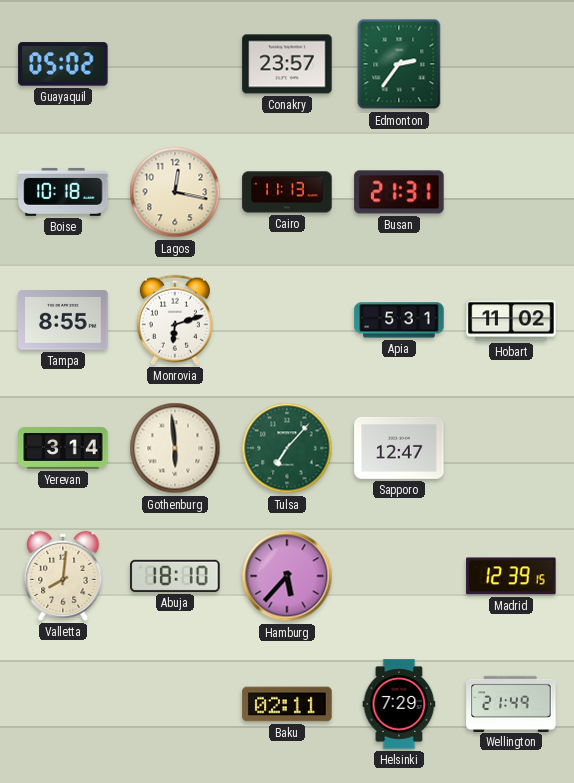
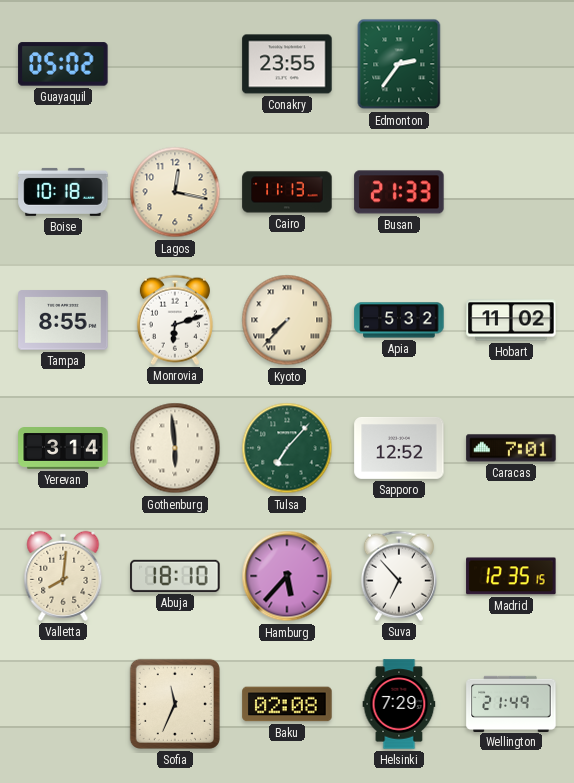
Conakry: 23:57 -> 23:55 (287, 64)
Busan: 21:31 -> 21:33 (399, 192)
Kyoto: none -> 7:37 (287, 320)
Apia: 5:31 -> 5:32 (399, 320)
Sapporo: 12:47 -> 12:52 (399, 448)
Caracas: none -> 7:01 (511, 448)
Suva: none -> 6:53 (399, 576)
Madrid: 12:39 -> 12:35 (511, 576)
Sofia: none -> 11:34 (175, 704)
Baku: 02:11 -> 02:08 (287, 704)
